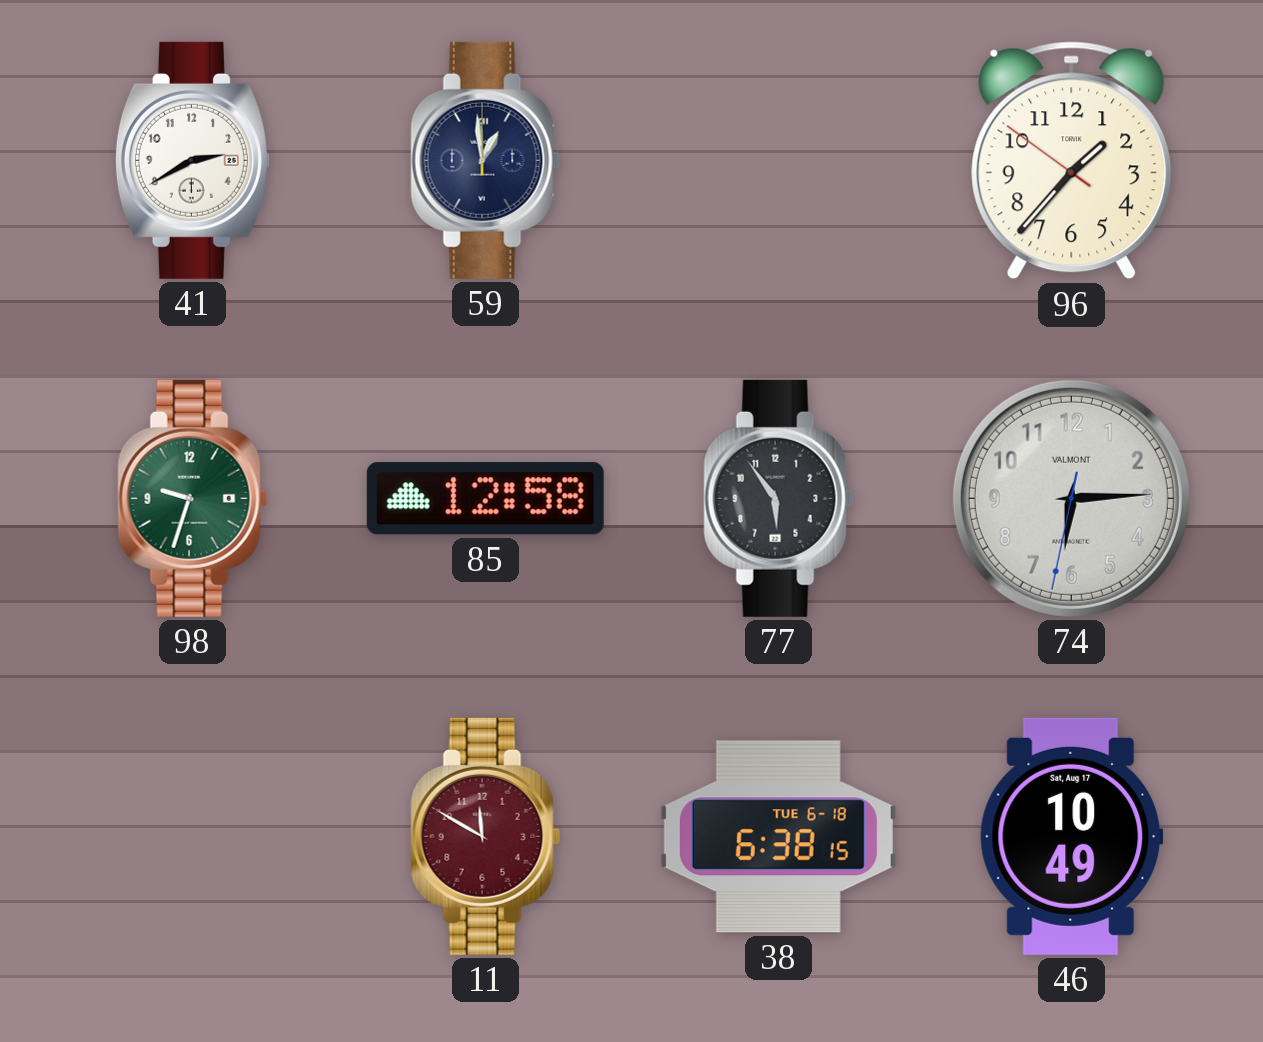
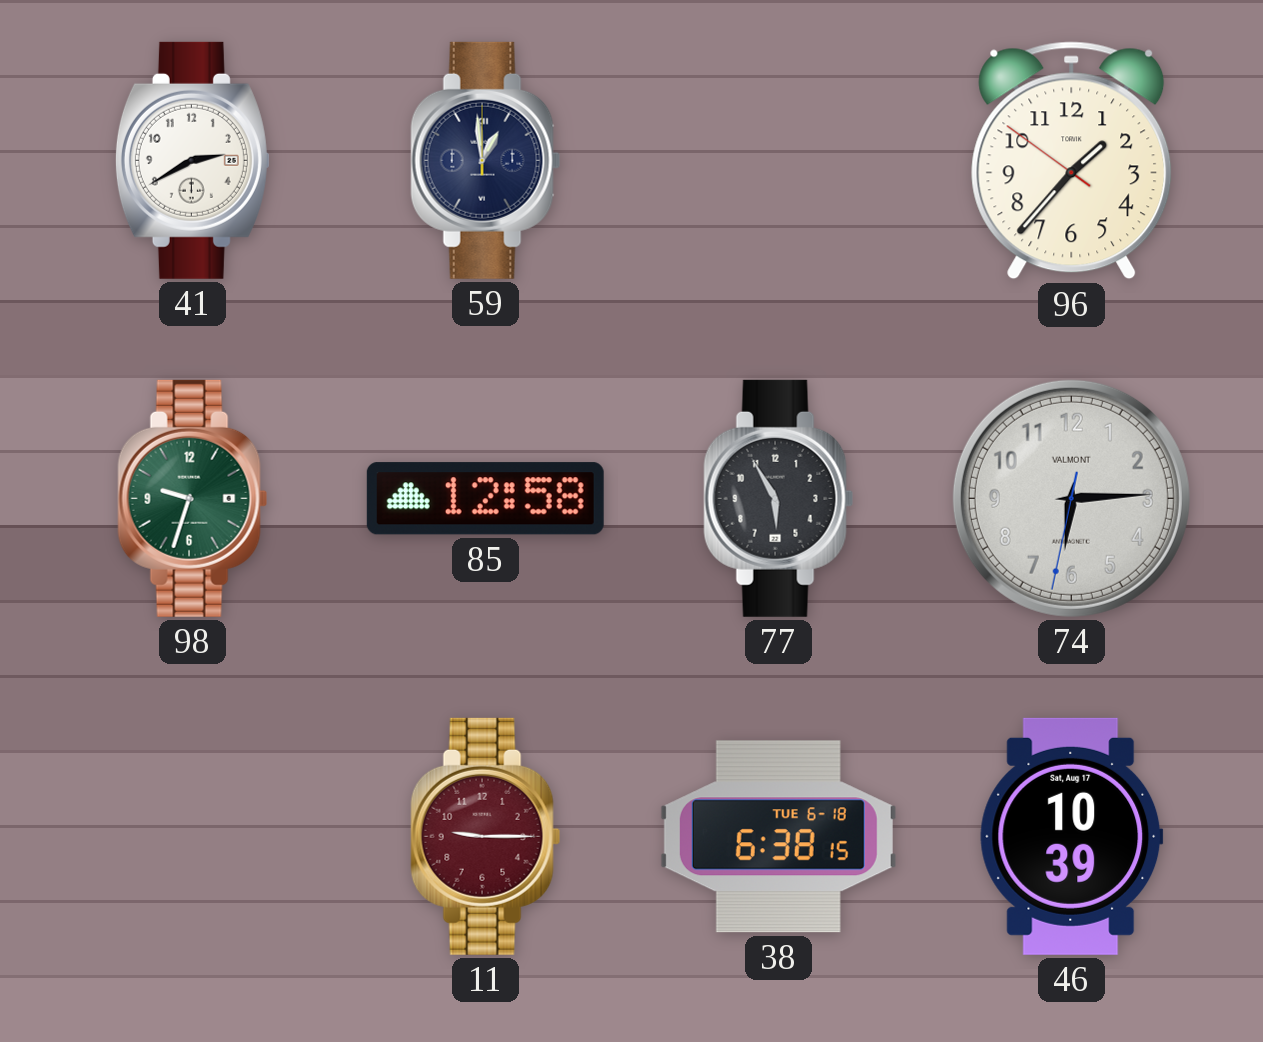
77: 5:54 -> 5:55 (779, 498)
11: 11:50 -> 9:15 (486, 836)
46: 10:49 -> 10:39 (1072, 836)
